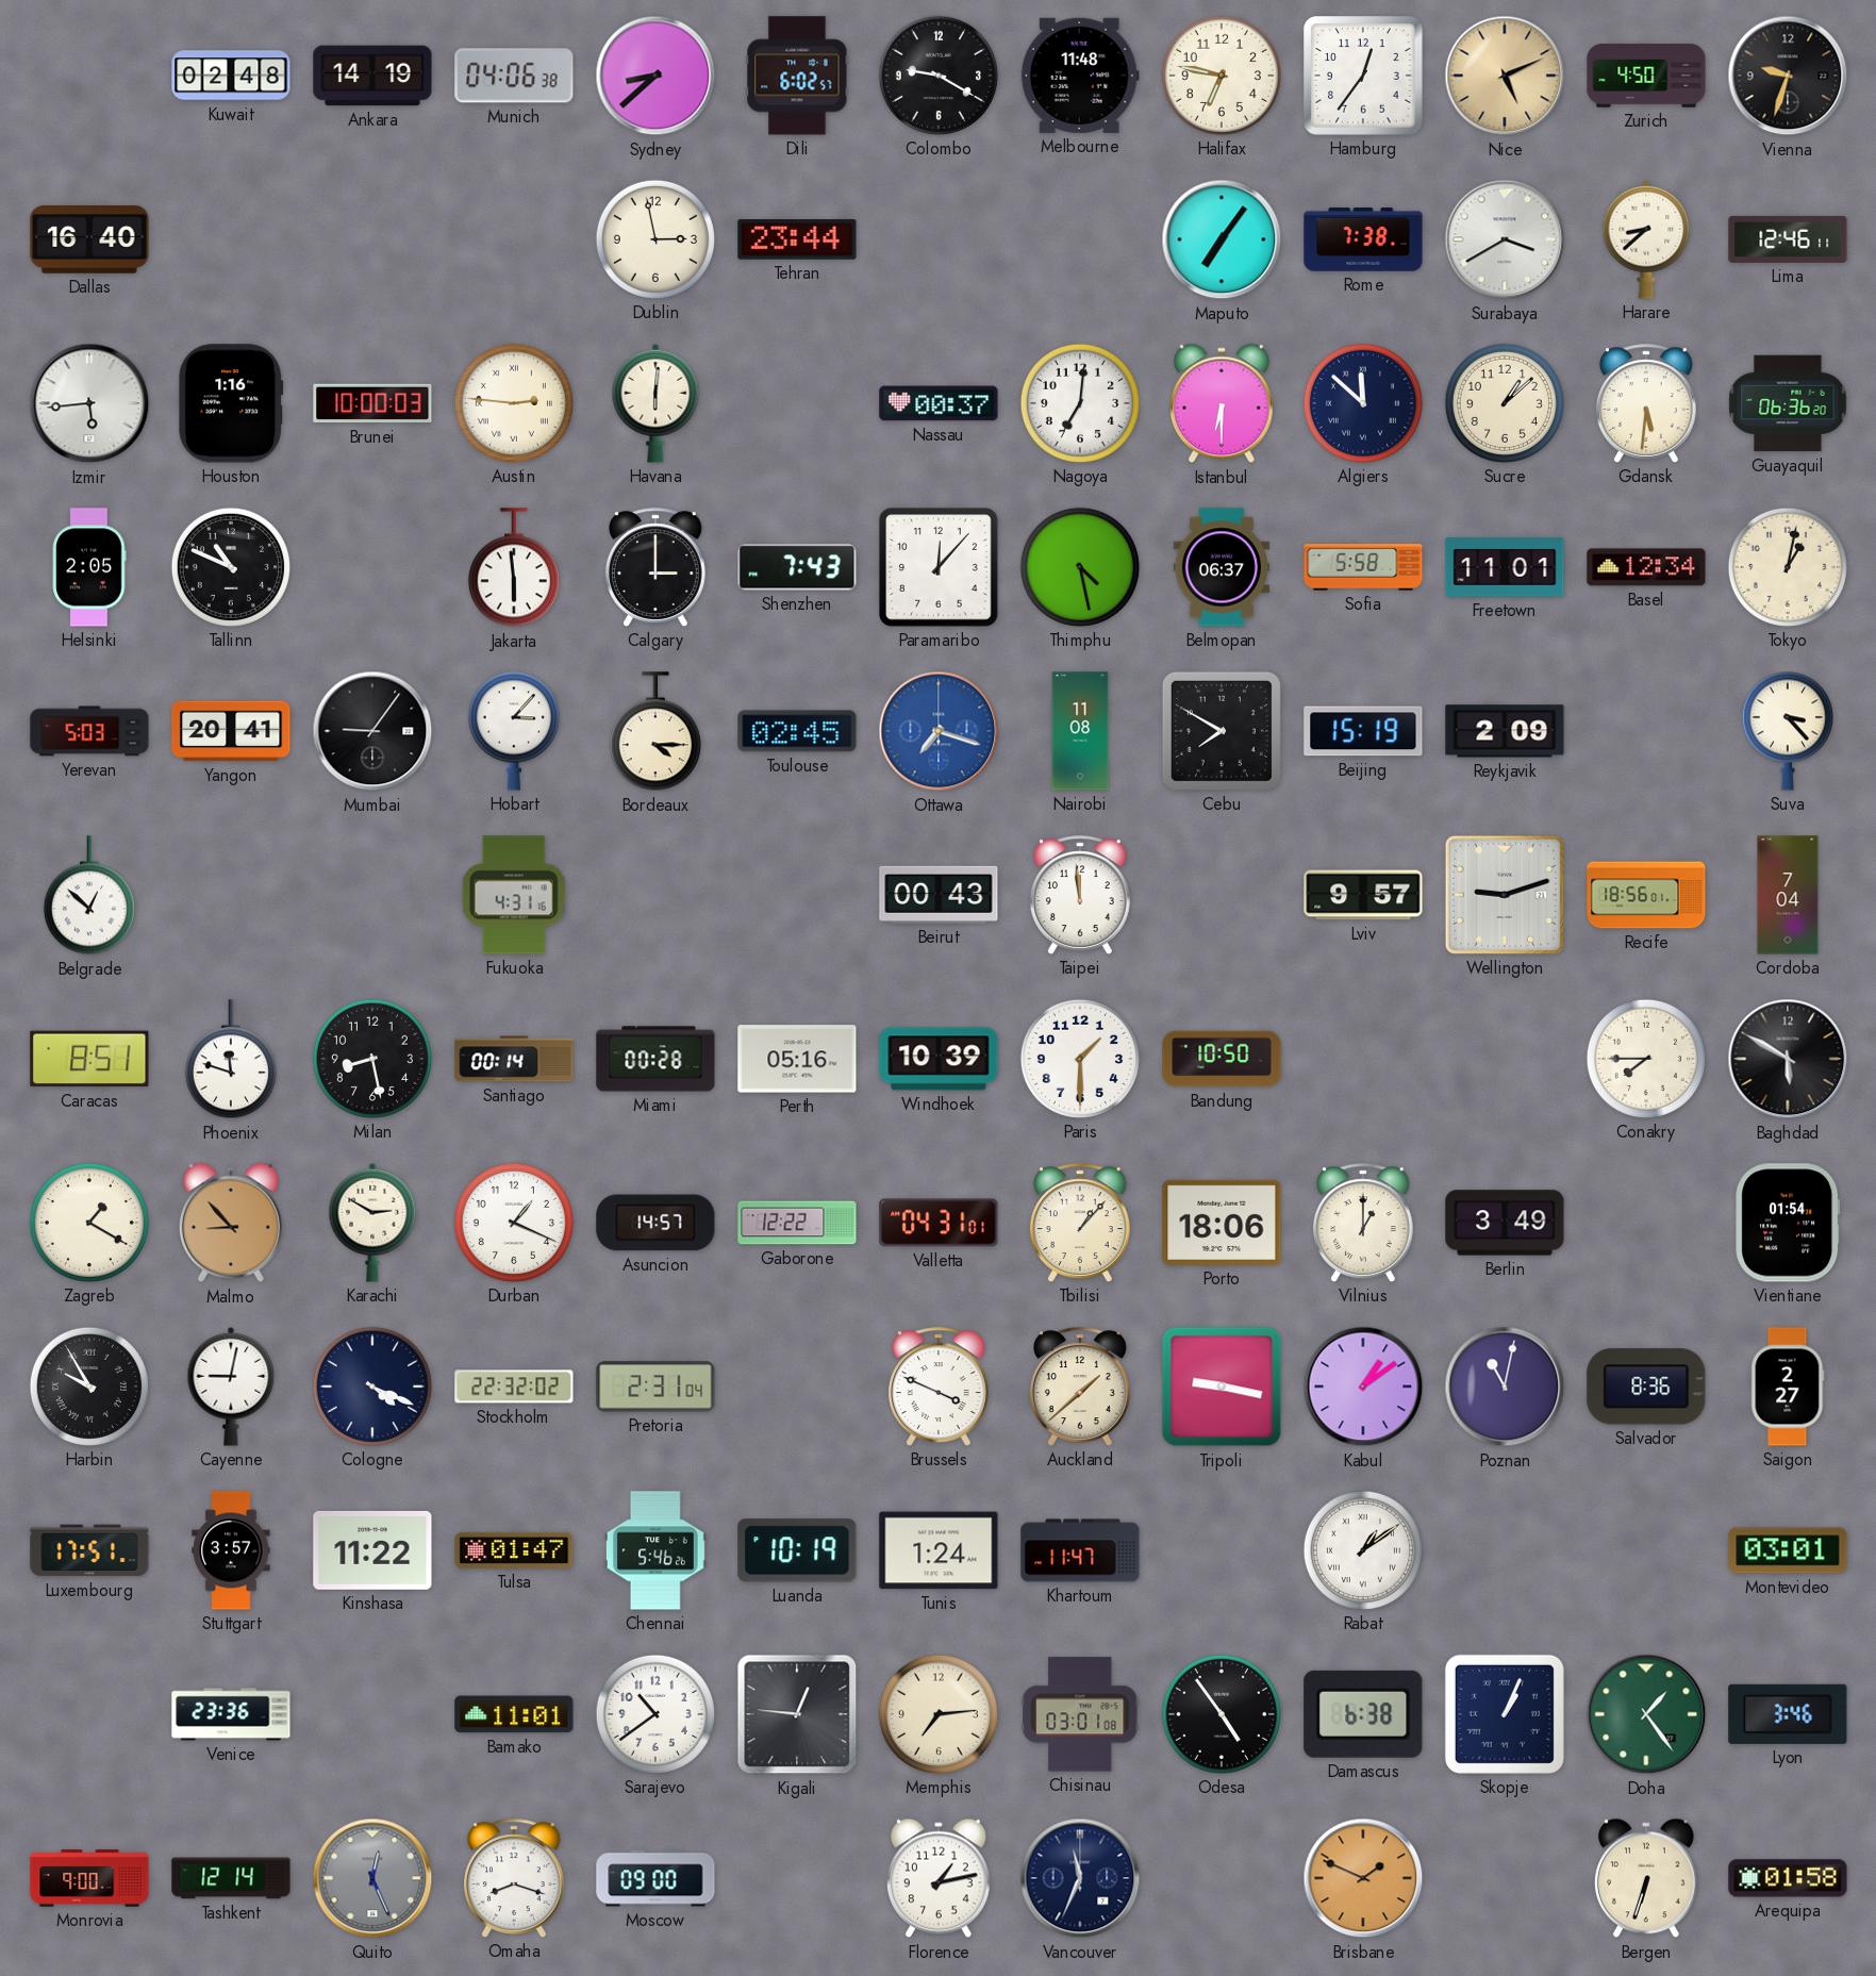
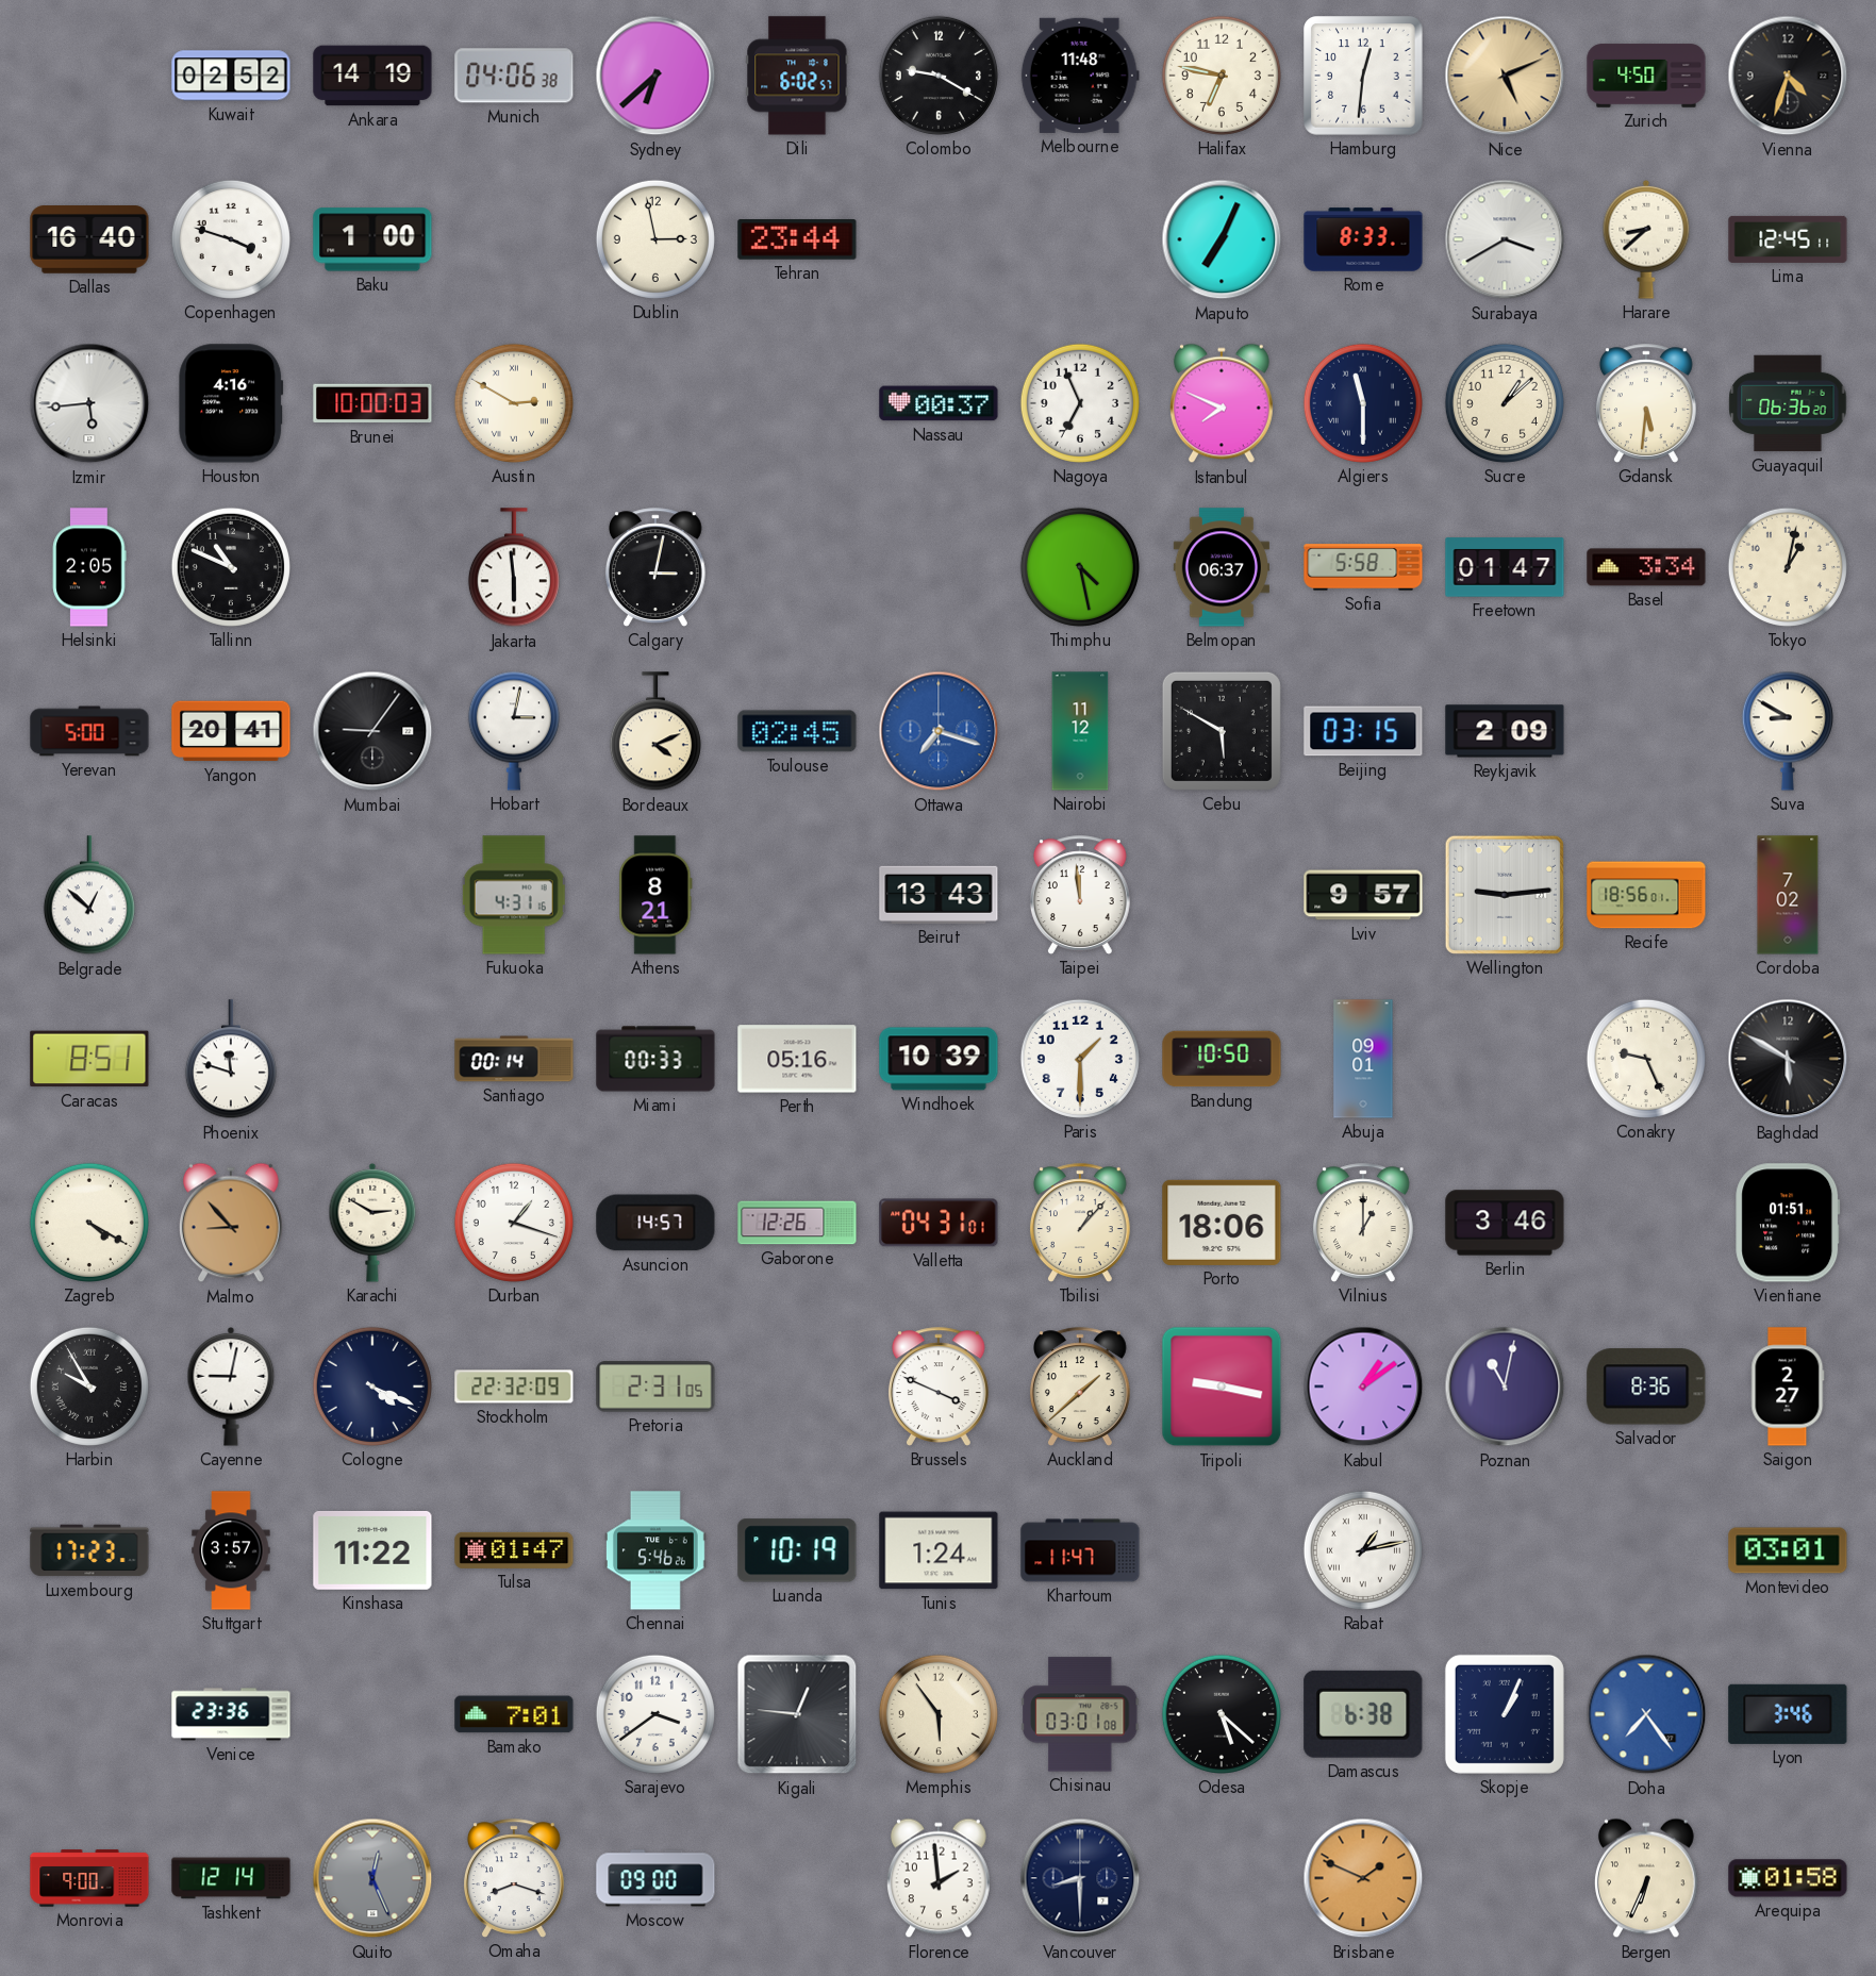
Kuwait: 02:48 -> 02:52 (231, 76)
Sydney: 8:38 -> 6:38 (655, 76)
Hamburg: 12:36 -> 12:31 (1363, 76)
Vienna: 9:33 -> 4:33 (1788, 76)
Copenhagen: none -> 3:48 (231, 239)
Baku: none -> 1:00 (372, 239)
Maputo: 7:06 -> 7:04 (1222, 239)
Rome: 7:38 -> 8:33 (1363, 239)
Lima: 12:46 -> 12:45 (1788, 239)
Houston: 1:16 -> 4:16 (231, 403)
Austin: 2:46 -> 2:50 (514, 403)
Havana: 6:01 -> none (655, 403)
Nagoya: 7:01 -> 6:56 (1080, 403)
Istanbul: 6:30 -> 7:49 (1222, 403)
Algiers: 11:52 -> 11:30 (1363, 403)
Calgary: 3:00 -> 3:02 (655, 567)
Shenzhen: 7:43 -> none (797, 567)
Paramaribo: 12:07 -> none (939, 567)
Freetown: 11:01 -> 01:47 (1505, 567)
Basel: 12:34 -> 3:34 (1646, 567)
Yerevan: 5:03 -> 5:00 (89, 731)
Hobart: 3:07 -> 3:02 (514, 731)
Bordeaux: 4:15 -> 4:11 (655, 732)
Nairobi: 11:08 -> 11:12 (1080, 731)
Cebu: 7:50 -> 5:50 (1222, 731)
Beijing: 15:19 -> 03:15 (1363, 731)
Suva: 3:23 -> 8:50 (1788, 731)
Athens: none -> 8:21 (655, 895)
Beirut: 00:43 -> 13:43 (939, 895)
Wellington: 9:12 -> 9:14 (1505, 895)
Cordoba: 7:04 -> 7:02 (1788, 895)
Milan: 8:28 -> none (372, 1059)
Miami: 00:28 -> 00:33 (655, 1059)
Abuja: none -> 09:01 (1363, 1059)
Conakry: 7:45 -> 9:26 (1646, 1059)
Zagreb: 1:20 -> 4:20 (89, 1223)
Durban: 1:19 -> 1:18 (514, 1223)
Gaborone: 12:22 -> 12:26 (797, 1223)
Berlin: 3:49 -> 3:46 (1505, 1223)
Vientiane: 01:54 -> 01:51 (1788, 1223)
Stockholm: 22:32:02 -> 22:32:09 (514, 1386)
Pretoria: 2:31:04 -> 2:31:05 (655, 1386)
Luxembourg: 17:51 -> 17:23 (89, 1550)
Rabat: 1:09 -> 1:13 (1363, 1550)
Bamako: 11:01 -> 7:01 (514, 1714)
Sarajevo: 10:39 -> 3:39 (655, 1714)
Memphis: 7:14 -> 5:54 (939, 1714)
Odesa: 4:54 -> 5:22 (1222, 1714)
Doha: 1:24 -> 7:24 (1646, 1714)
Doha dial: green -> blue (1646, 1714)
Florence: 1:13 -> 1:59 (939, 1878)
Vancouver: 11:34 -> 8:30 (1080, 1878)
Bergen: 6:33 -> 6:34 (1646, 1878)
